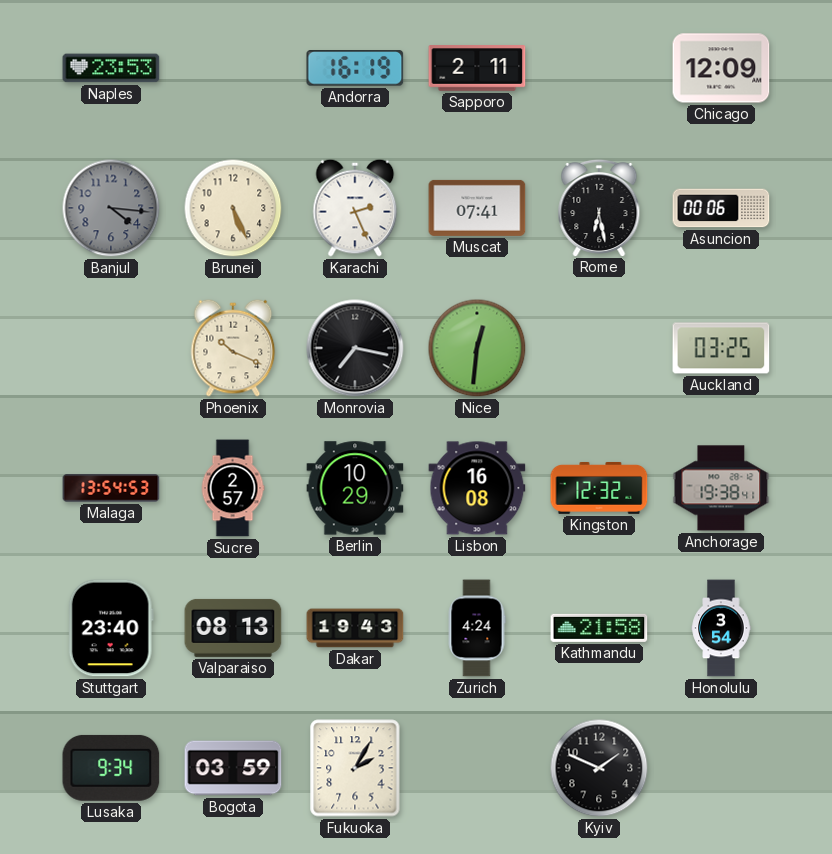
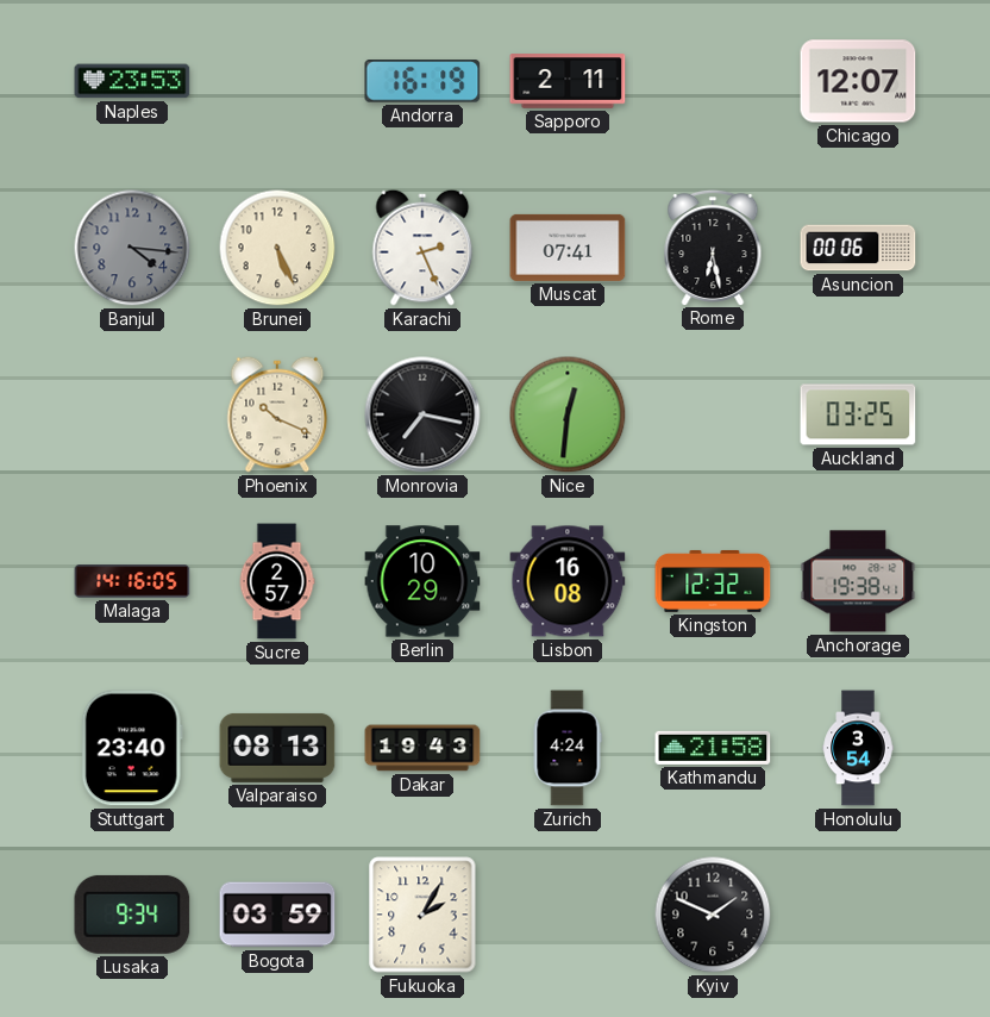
Chicago: 12:09 -> 12:07 (858, 81)
Malaga: 13:54 -> 14:16 (132, 581)
